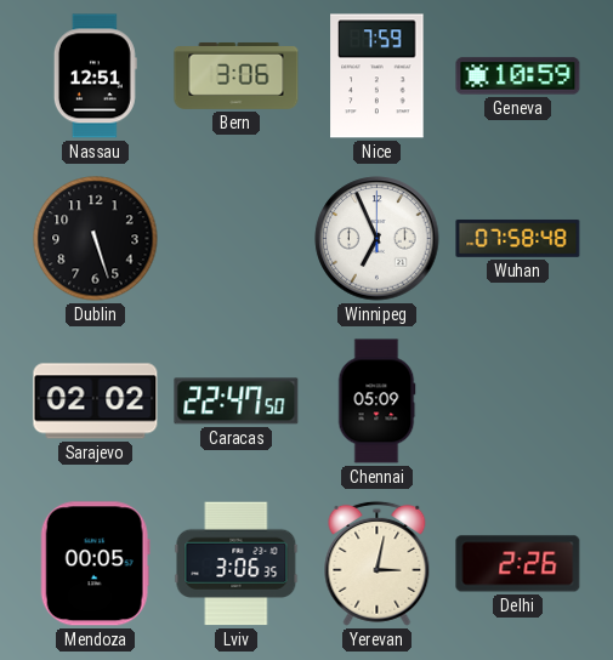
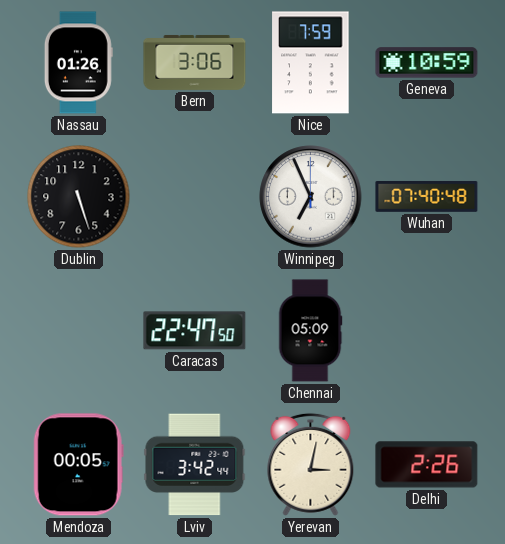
Nassau: 12:51 -> 01:26 (78, 63)
Wuhan: 07:58 -> 07:40 (427, 196)
Sarajevo: 02:02 -> none (96, 402)
Lviv: 3:06 -> 3:42 (195, 465)
